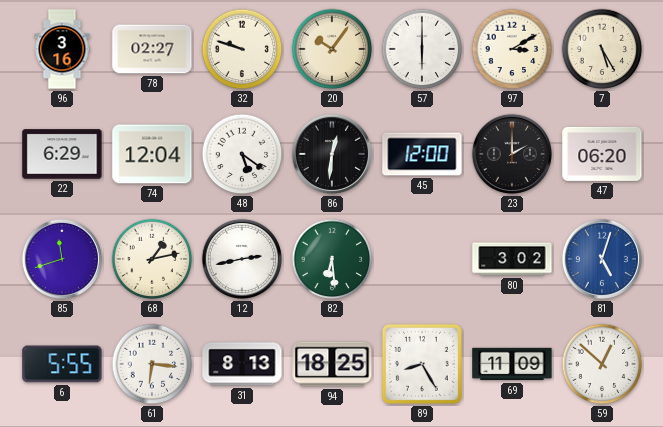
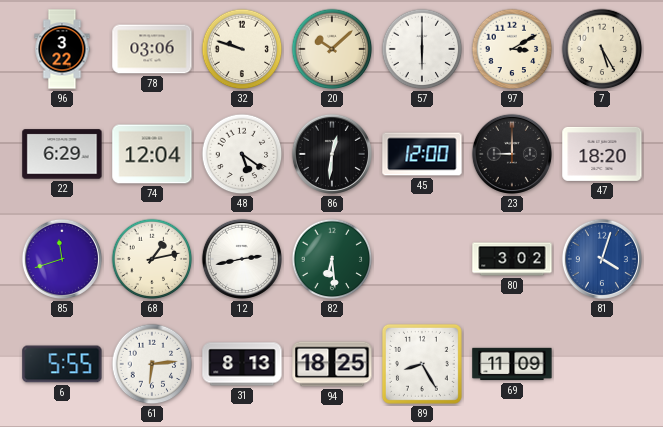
96: 3:16 -> 3:22 (62, 49)
78: 02:27 -> 03:06 (152, 49)
20: 10:06 -> 10:08 (332, 49)
23: 2:00 -> 9:00 (512, 154)
47: 06:20 -> 18:20 (602, 154)
81: 5:03 -> 4:03 (602, 259)
61: 6:16 -> 6:14 (152, 364)
59: 12:52 -> none (602, 364)
